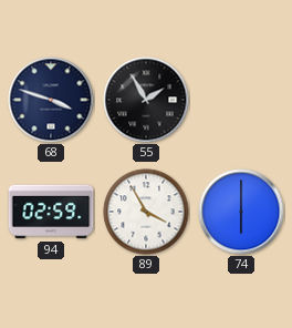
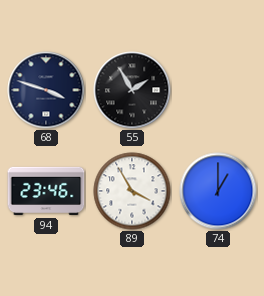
94: 02:59 -> 23:46 (46, 191)
74: 6:00 -> 1:00 (218, 191)
